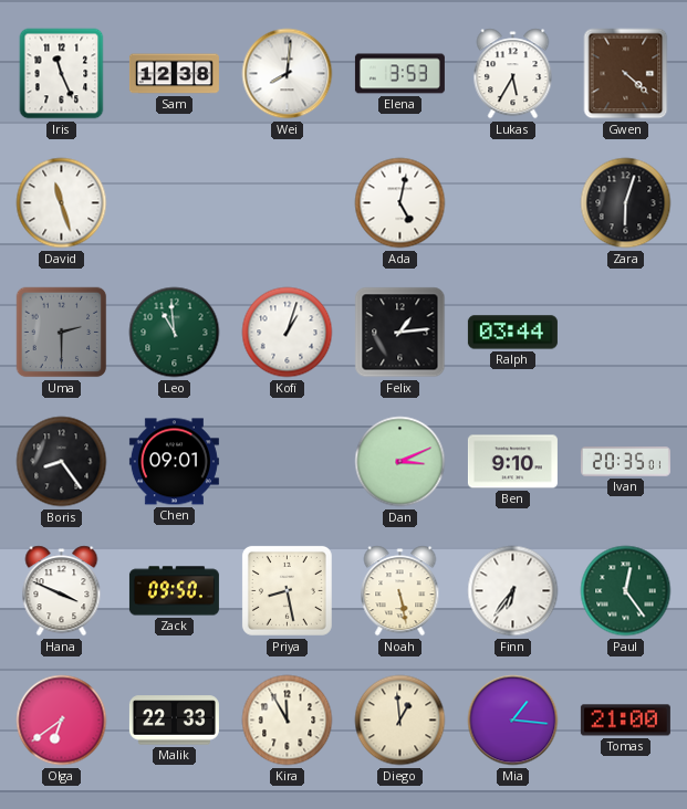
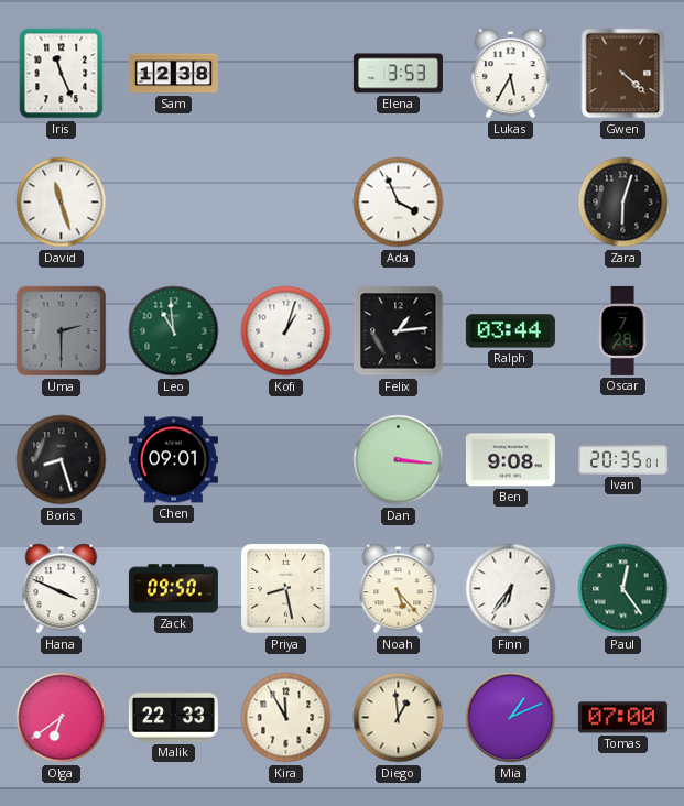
Wei: 8:01 -> none (288, 74)
Ada: 5:02 -> 3:56 (399, 203)
Oscar: none -> 7:28 (622, 330)
Boris: 8:24 -> 8:27 (62, 460)
Dan: 3:11 -> 3:16 (399, 460)
Ben: 9:10 -> 9:08 (510, 460)
Noah: 5:28 -> 5:23 (399, 589)
Mia: 1:16 -> 1:11 (511, 718)
Tomas: 21:00 -> 07:00 (622, 718)
